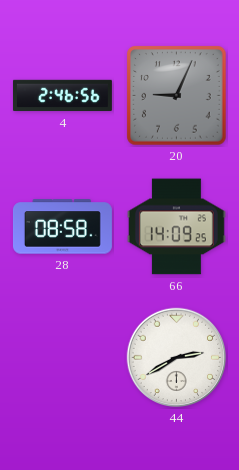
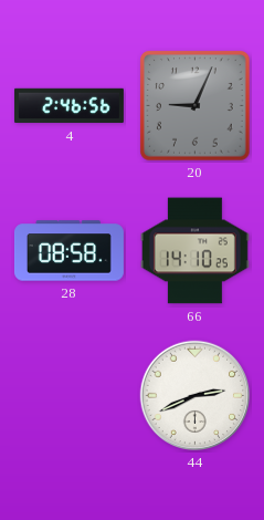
66: 14:09 -> 14:10 (194, 251)
44: 2:40 -> 2:41 (196, 396)
